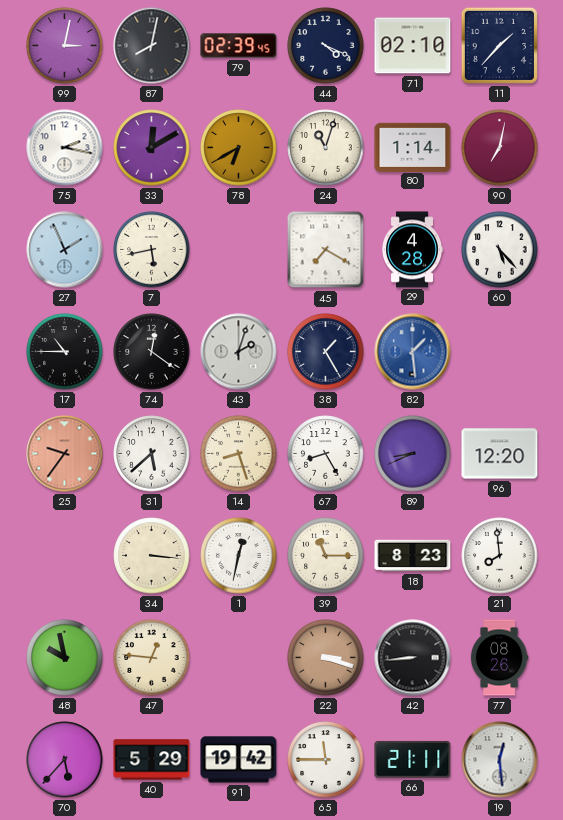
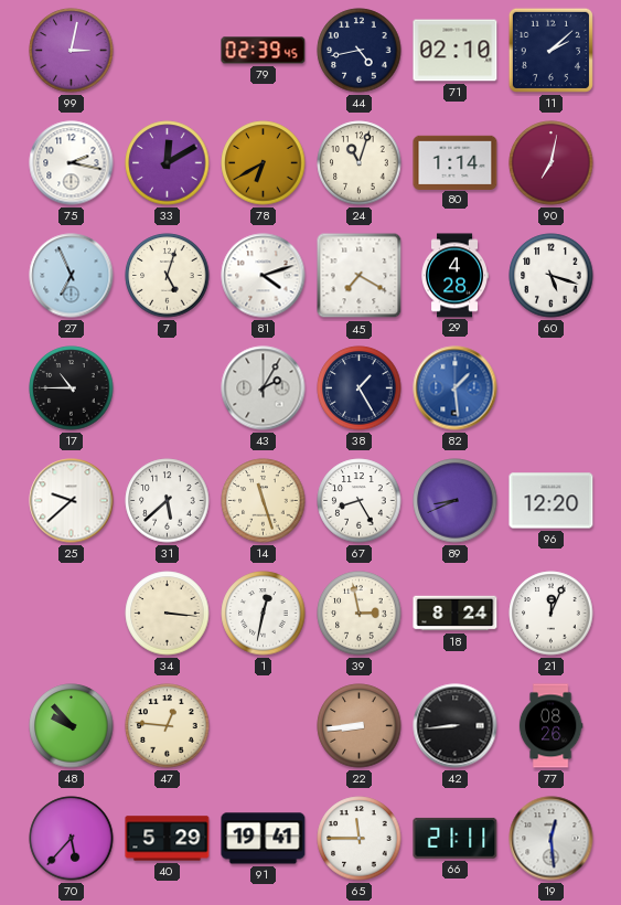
87: 8:02 -> none (152, 46)
44: 4:19 -> 4:43 (360, 51)
11: 1:37 -> 2:08 (550, 50)
27: 1:56 -> 6:56 (72, 276)
7: 5:43 -> 5:03 (168, 276)
81: none -> 4:12 (264, 276)
60: 5:23 -> 5:18 (552, 276)
74: 12:21 -> none (152, 352)
43: 2:03 -> 2:05 (264, 388)
25: 9:36 -> 9:38 (72, 501)
25 dial: salmon -> white (72, 501)
14: 8:27 -> 11:27 (264, 501)
39: 11:15 -> 2:58 (360, 614)
18: 8:23 -> 8:24 (456, 614)
21: 7:59 -> 12:04 (552, 614)
48: 9:58 -> 9:53 (72, 726)
22: 3:18 -> 8:44 (360, 726)
91: 19:42 -> 19:41 (264, 839)
